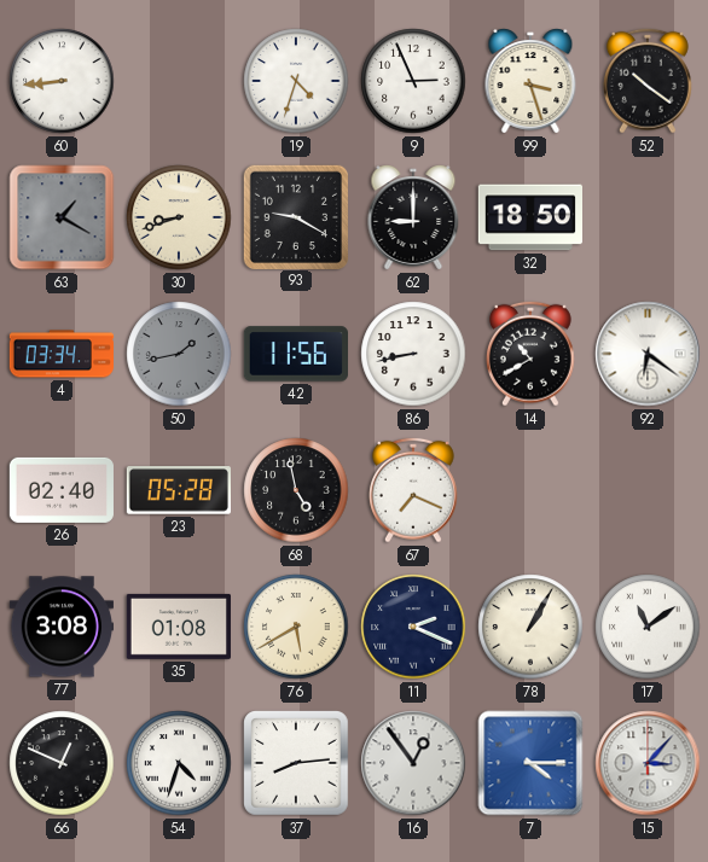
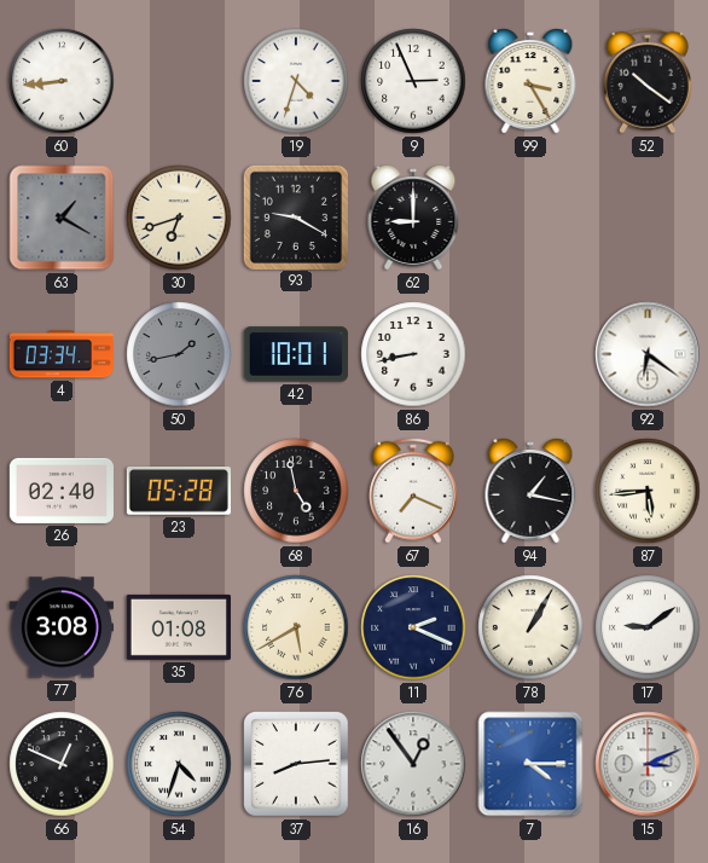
99: 3:27 -> 3:25 (530, 81)
30: 8:42 -> 6:42 (179, 218)
32: 18:50 -> none (529, 217)
42: 11:56 -> 10:01 (295, 354)
14: 10:40 -> none (530, 354)
94: none -> 1:17 (530, 491)
87: none -> 5:44 (648, 491)
17: 11:09 -> 9:09 (648, 627)
15: 3:07 -> 3:11 (648, 764)
